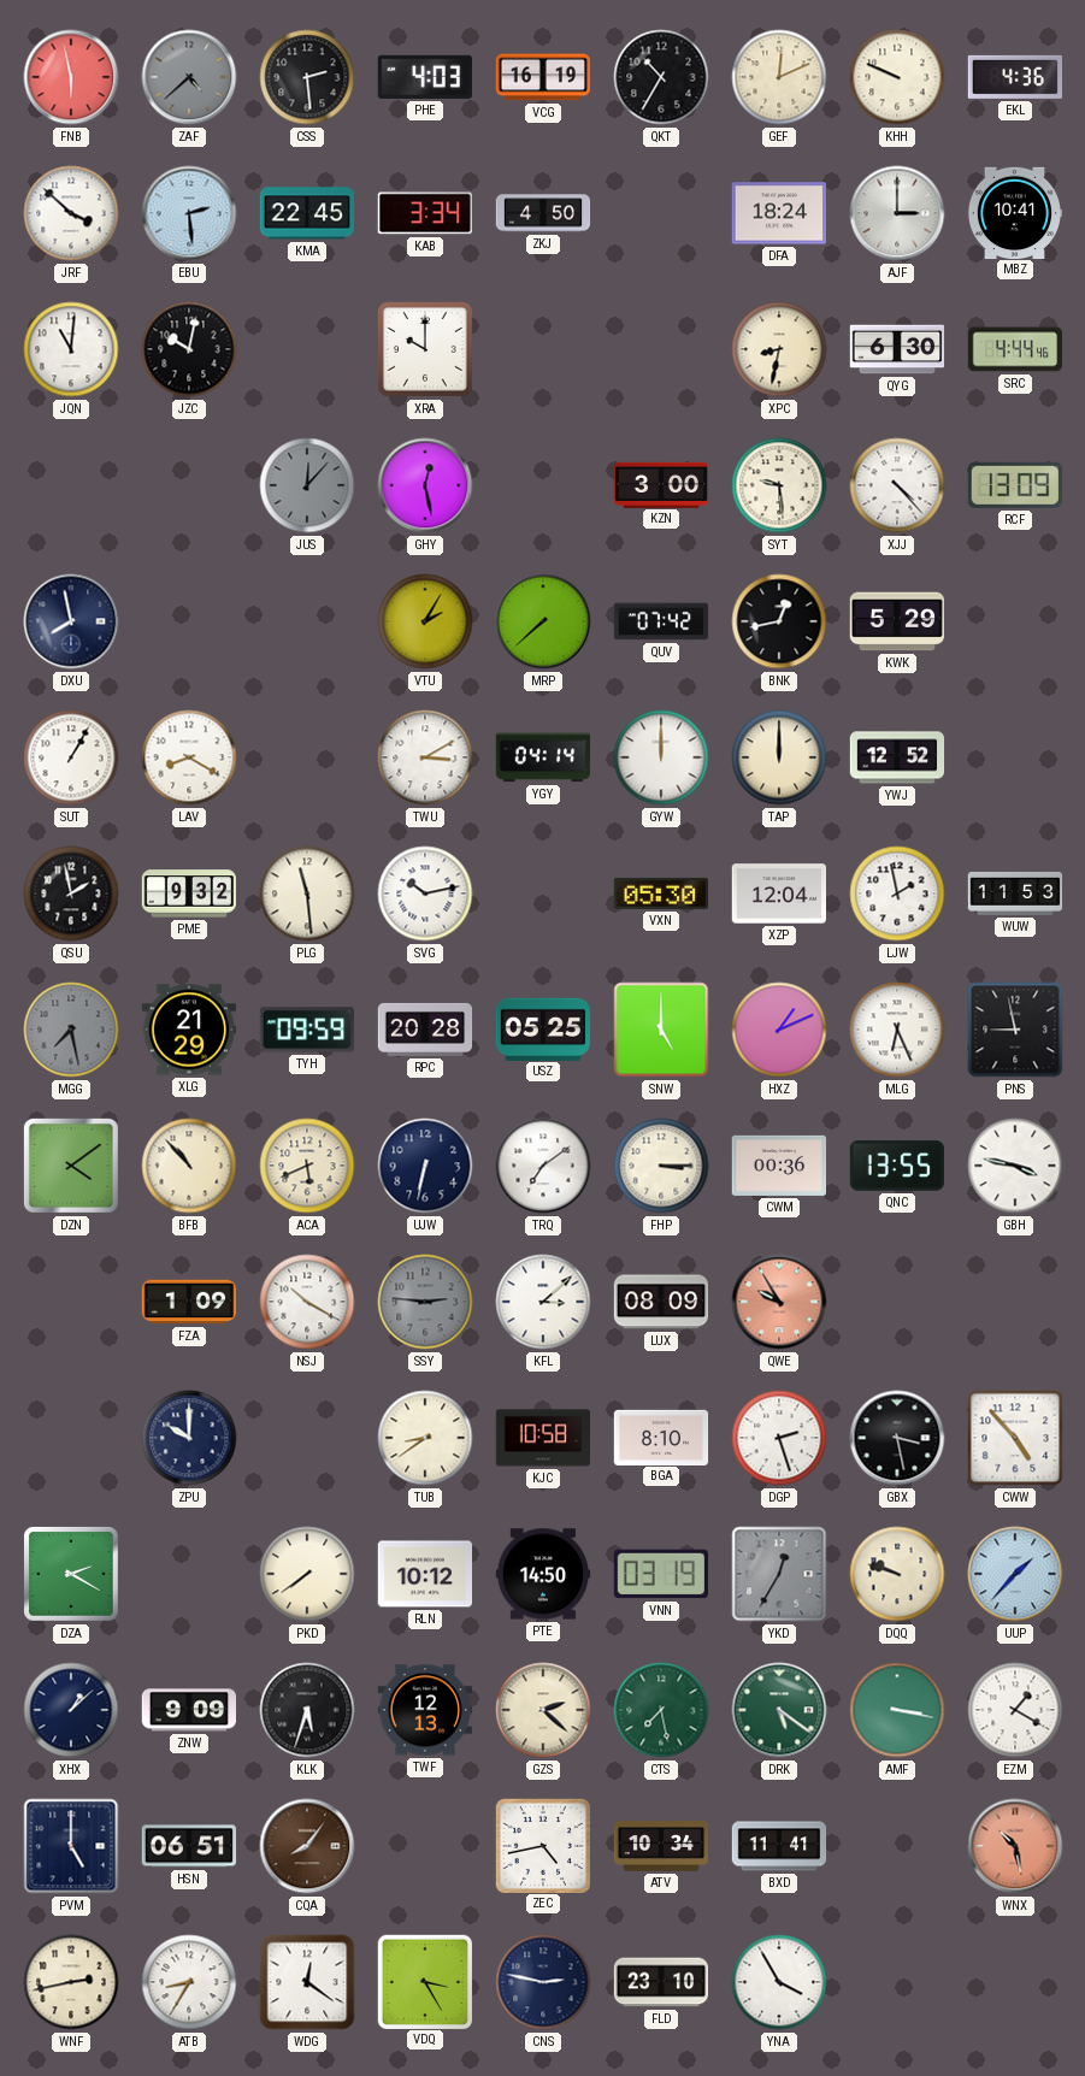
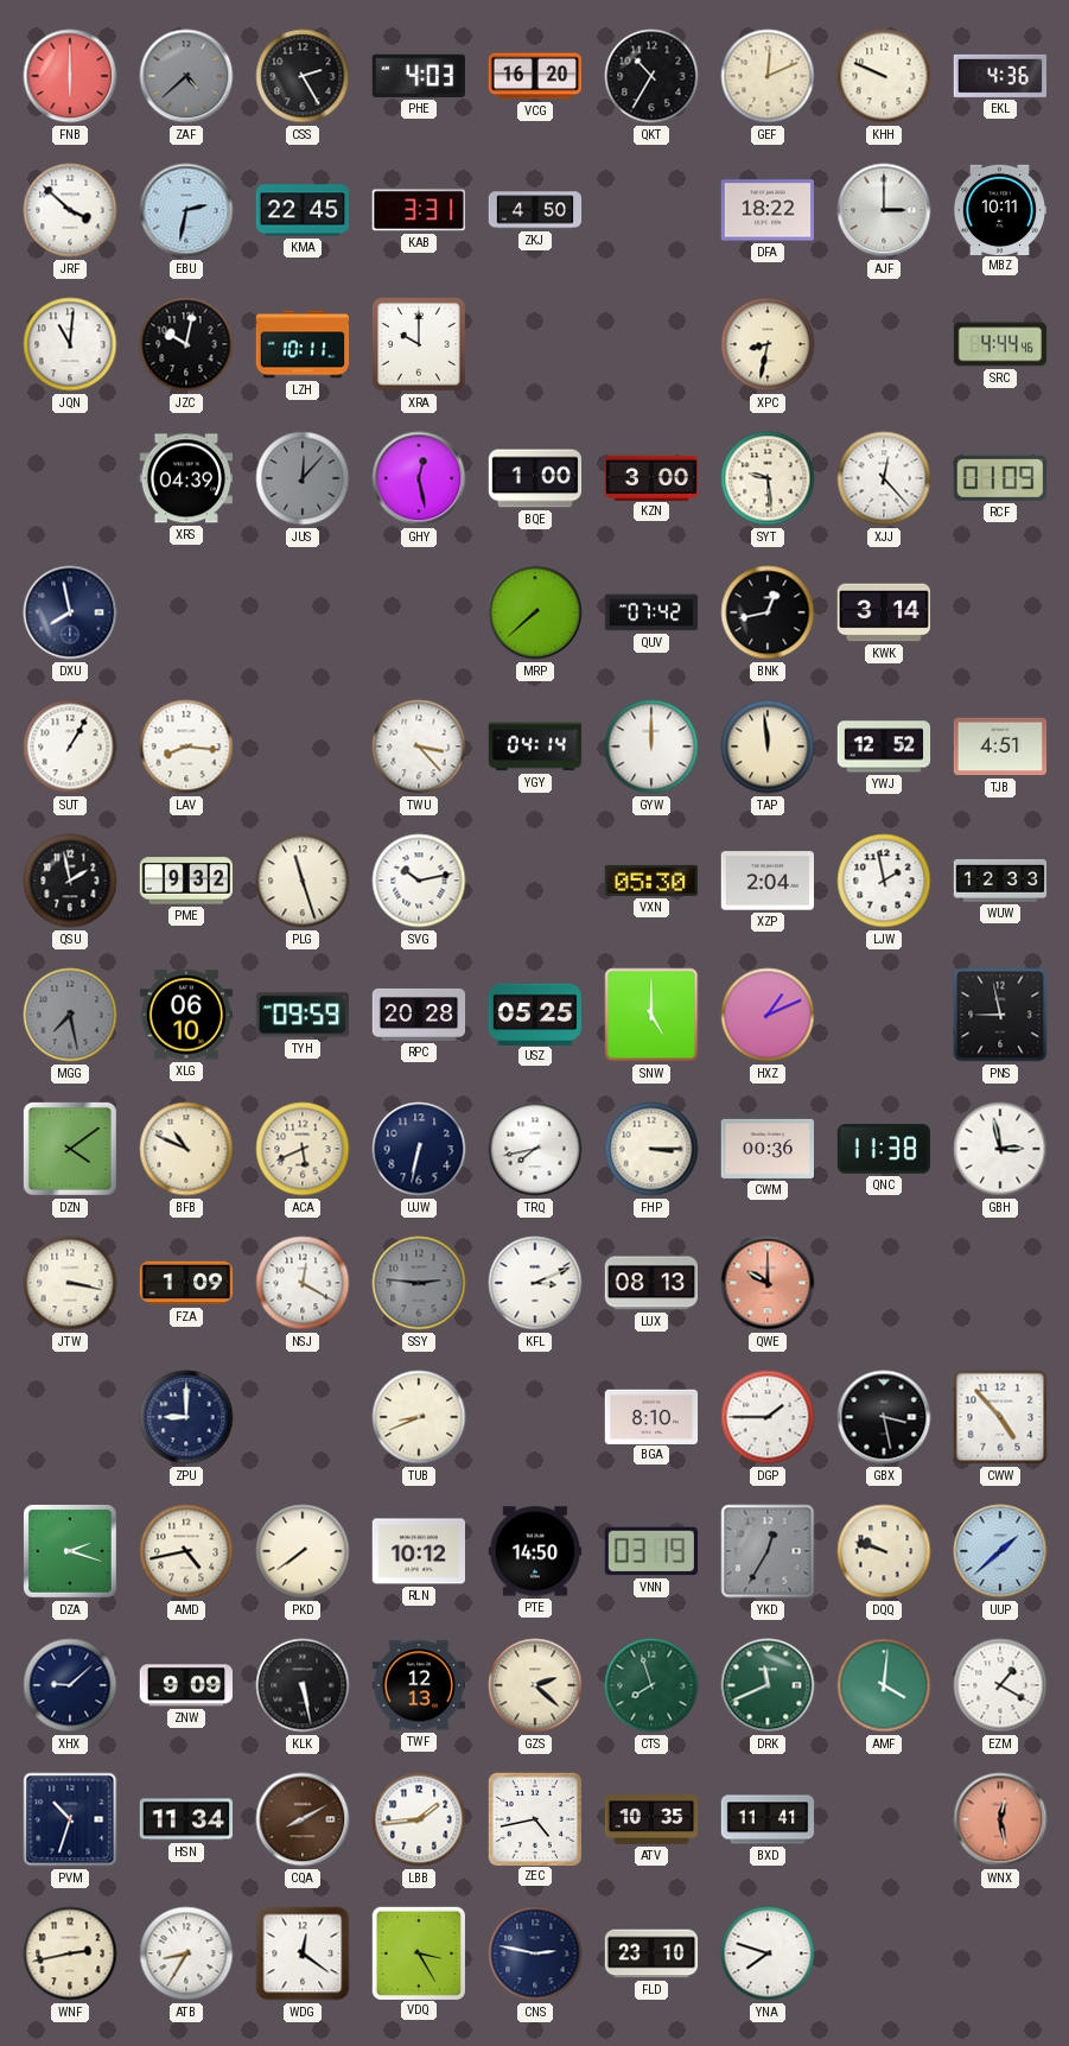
FNB: 5:58 -> 6:00 (70, 76)
CSS: 2:29 -> 2:25 (303, 76)
VCG: 16:19 -> 16:20 (534, 76)
EBU: 2:29 -> 2:32 (186, 210)
KAB: 3:34 -> 3:31 (419, 210)
DFA: 18:24 -> 18:22 (768, 210)
MBZ: 10:41 -> 10:11 (1000, 209)
LZH: none -> 10:11 (303, 344)
QYG: 6:30 -> none (897, 349)
XRS: none -> 04:39 (185, 478)
BQE: none -> 1:00 (535, 478)
XJJ: 4:23 -> 12:23 (884, 478)
RCF: 13:09 -> 01:09 (1000, 478)
VTU: 2:05 -> none (425, 621)
KWK: 5:29 -> 3:14 (883, 612)
LAV: 8:20 -> 8:16 (186, 746)
TWU: 3:10 -> 3:23 (419, 746)
TAP: 12:00 -> 11:59 (768, 746)
TJB: none -> 4:51 (1000, 746)
PLG: 11:29 -> 11:27 (303, 881)
XZP: 12:04 -> 2:04 (766, 881)
WUW: 11:53 -> 12:33 (1000, 881)
XLG: 21:29 -> 06:10 (186, 1015)
MLG: 6:26 -> none (897, 1030)
BFB: 10:53 -> 10:49 (186, 1149)
TRQ: 7:09 -> 7:43 (535, 1149)
QNC: 13:55 -> 11:38 (883, 1149)
GBH: 3:47 -> 2:58 (1000, 1149)
JTW: none -> 3:17 (70, 1283)
NSJ: 10:20 -> 12:20 (303, 1283)
KFL: 3:08 -> 3:11 (535, 1283)
LUX: 08:09 -> 08:13 (651, 1283)
QWE: 9:55 -> 10:00 (768, 1283)
ZPU: 10:00 -> 9:00 (186, 1417)
TUB: 8:39 -> 8:41 (419, 1417)
KJC: 10:58 -> none (542, 1438)
DGP: 2:27 -> 1:45 (768, 1417)
DZA: 2:20 -> 2:18 (71, 1552)
AMD: none -> 4:43 (186, 1551)
UUP: 1:37 -> 1:38 (1000, 1551)
XHX: 1:08 -> 9:08 (70, 1685)
KLK: 5:33 -> 5:28 (303, 1685)
CTS: 7:28 -> 7:57 (651, 1685)
DRK: 5:21 -> 11:41 (768, 1685)
AMF: 3:17 -> 4:01 (884, 1685)
PVM: 5:00 -> 10:33 (70, 1819)
HSN: 06:51 -> 11:34 (185, 1819)
CQA: 8:06 -> 8:10 (303, 1819)
LBB: none -> 1:44 (419, 1819)
ATV: 10:34 -> 10:35 (651, 1821)
WNX: 10:28 -> 12:28 (1000, 1819)
YNA: 3:55 -> 7:48 (768, 1953)
